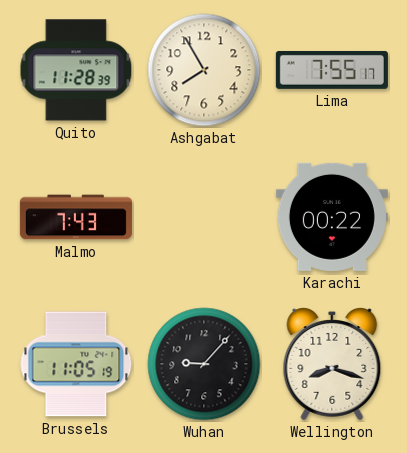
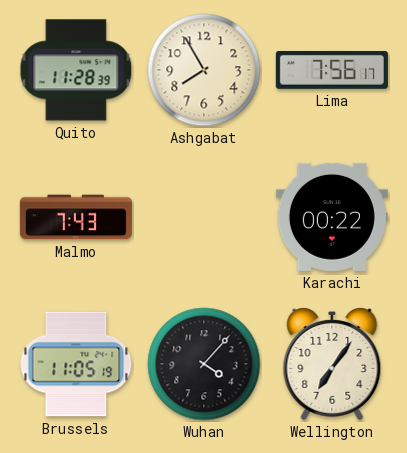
Lima: 7:55 -> 7:56 (332, 70)
Wuhan: 9:07 -> 4:07 (204, 364)
Wellington: 8:18 -> 7:06 (332, 365)
